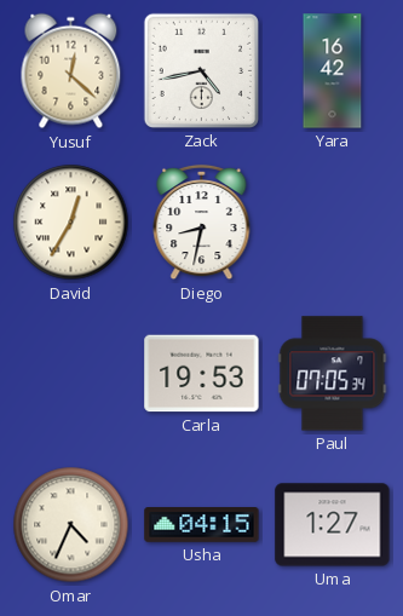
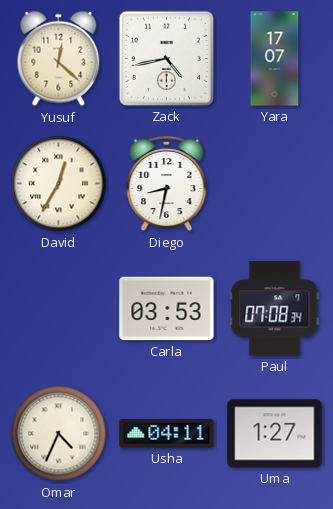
Yara: 16:42 -> 17:07 (275, 59)
Carla: 19:53 -> 03:53 (167, 309)
Paul: 07:05 -> 07:08 (275, 309)
Usha: 04:15 -> 04:11 (167, 434)
